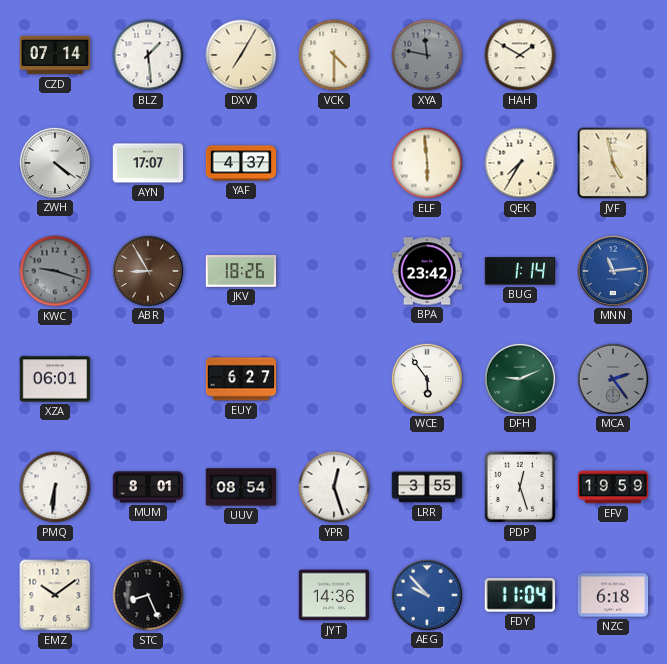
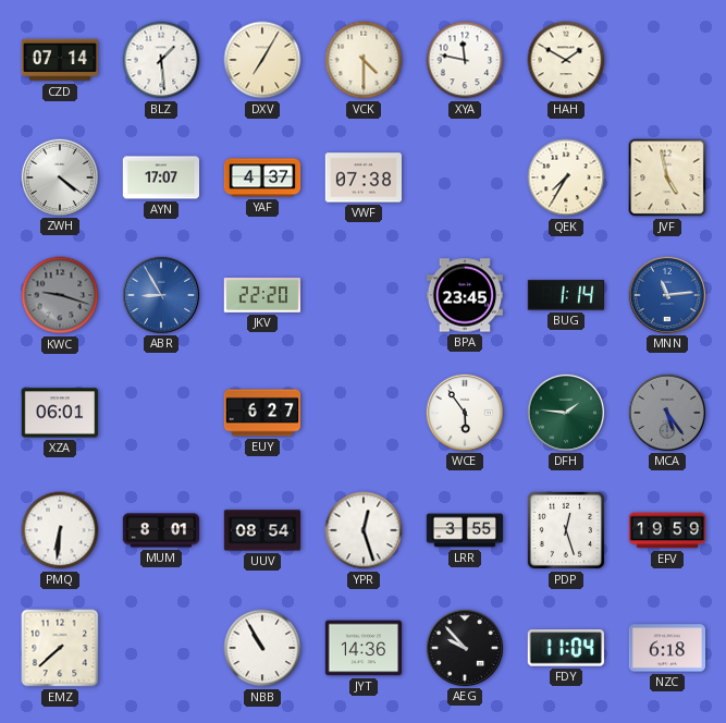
XYA dial: grey -> white (465, 60)
VWF: none -> 07:38 (364, 177)
ELF: 5:59 -> none (427, 163)
ABR dial: brown -> blue (160, 294)
JKV: 18:26 -> 22:20 (262, 295)
BPA: 23:42 -> 23:45 (465, 295)
DFH: 9:11 -> 1:46 (565, 412)
MCA: 2:24 -> 5:24 (666, 412)
EMZ: 10:09 -> 7:38 (60, 648)
STC: 8:26 -> none (148, 595)
NBB: none -> 10:55 (262, 648)
AEG dial: blue -> black (464, 647)
